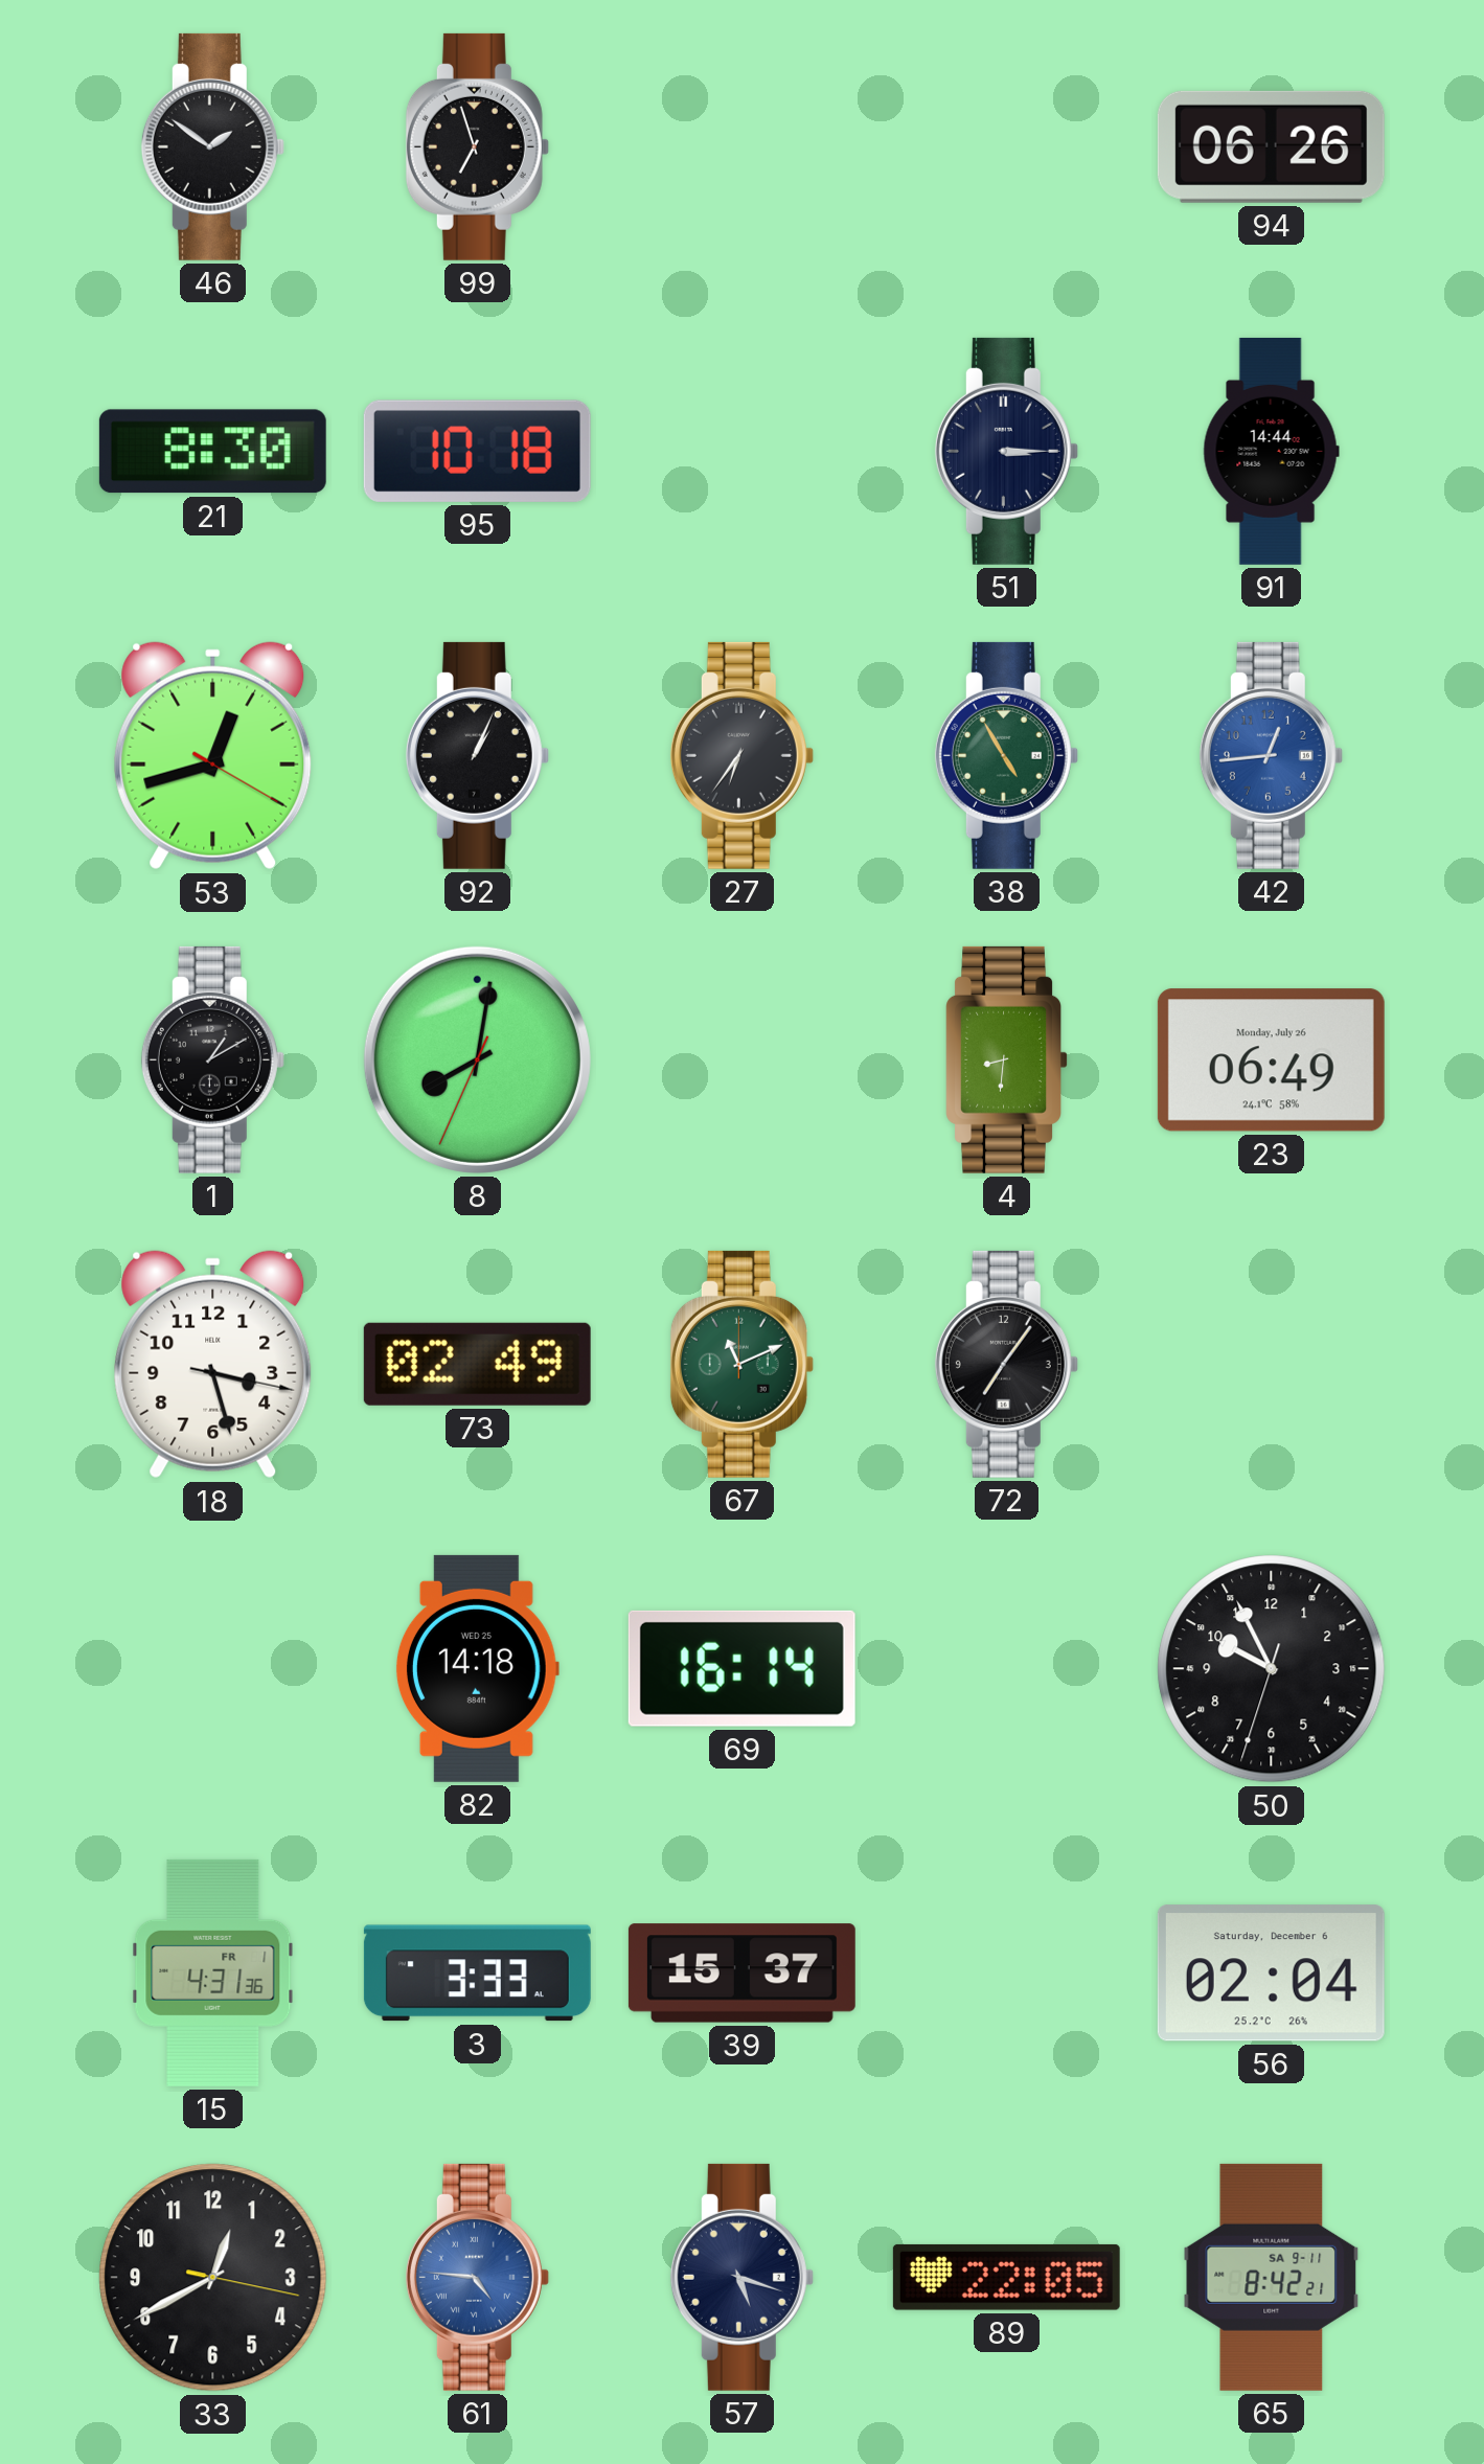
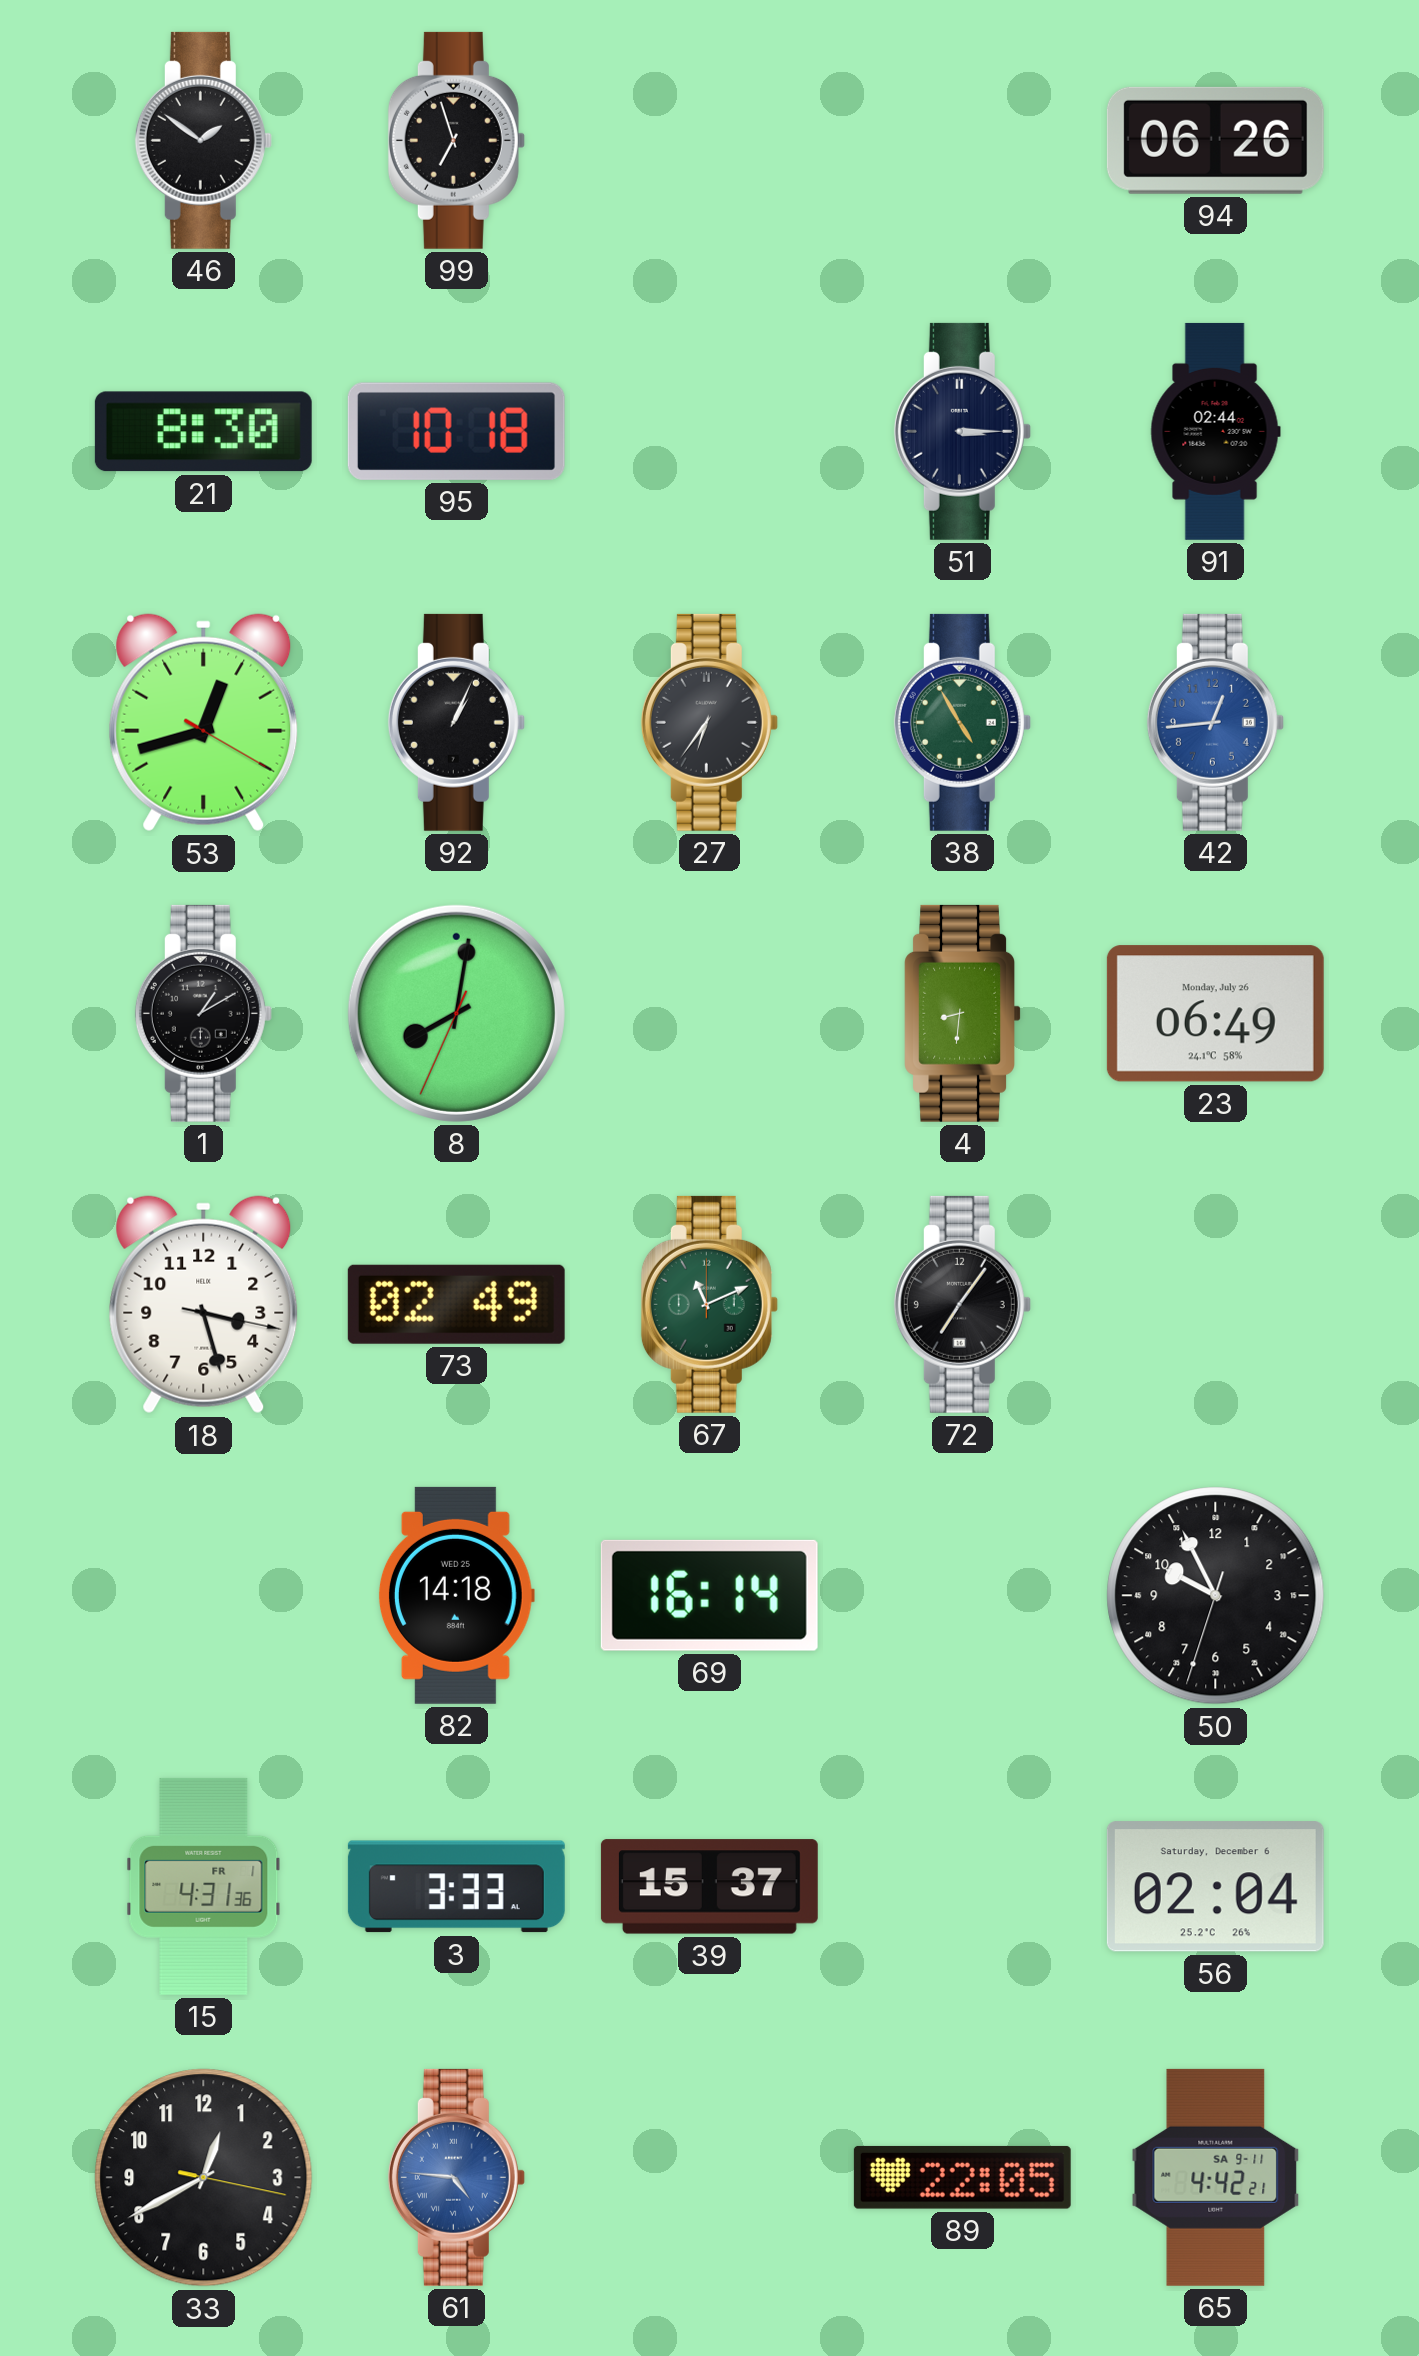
91: 14:44 -> 02:44 (1215, 431)
57: 5:18 -> none (741, 2277)
65: 8:42 -> 4:42 (1216, 2177)
